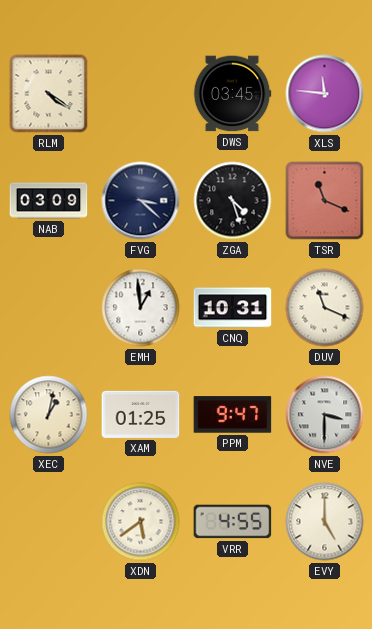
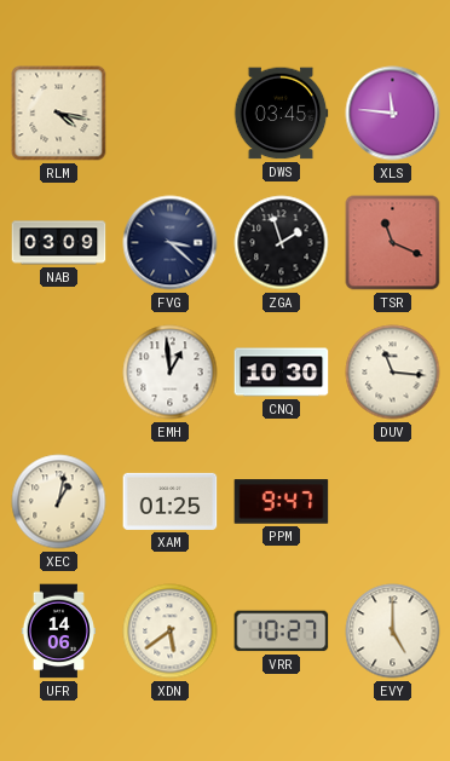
RLM: 4:21 -> 4:17 (59, 114)
ZGA: 4:27 -> 1:57 (282, 243)
CNQ: 10:31 -> 10:30 (282, 373)
DUV: 11:19 -> 11:16 (393, 373)
NVE: 3:30 -> none (325, 415)
UFR: none -> 14:06 (58, 632)
VRR: 4:55 -> 10:27 (282, 632)
